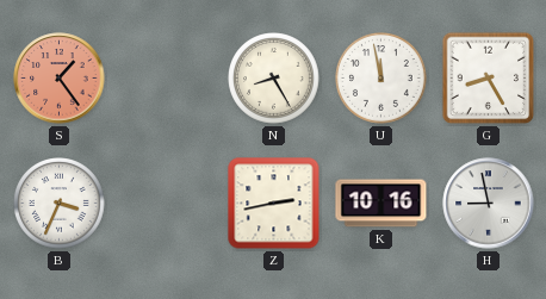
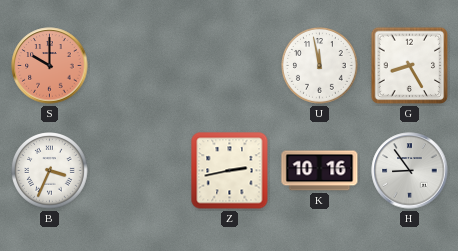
S: 1:24 -> 10:00 (50, 66)
N: 8:25 -> none (274, 79)
H: 8:58 -> 8:54 (410, 171)
